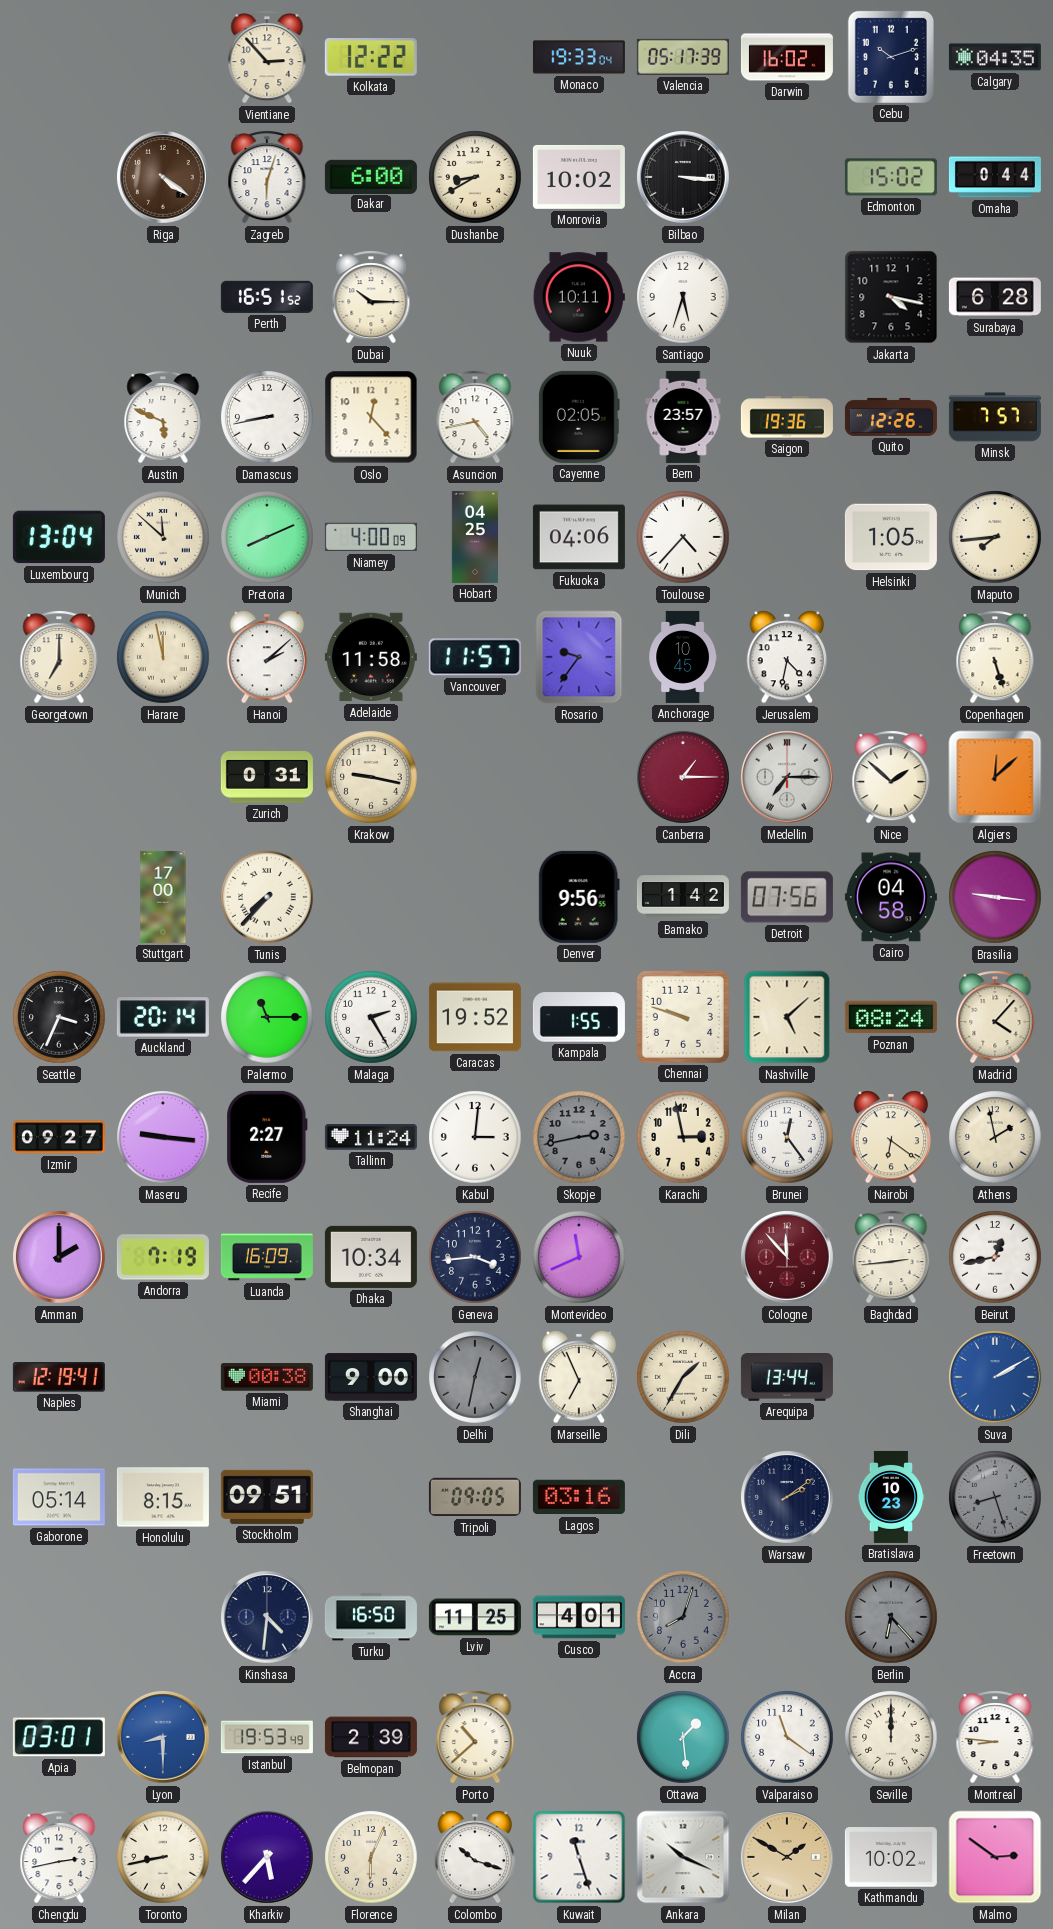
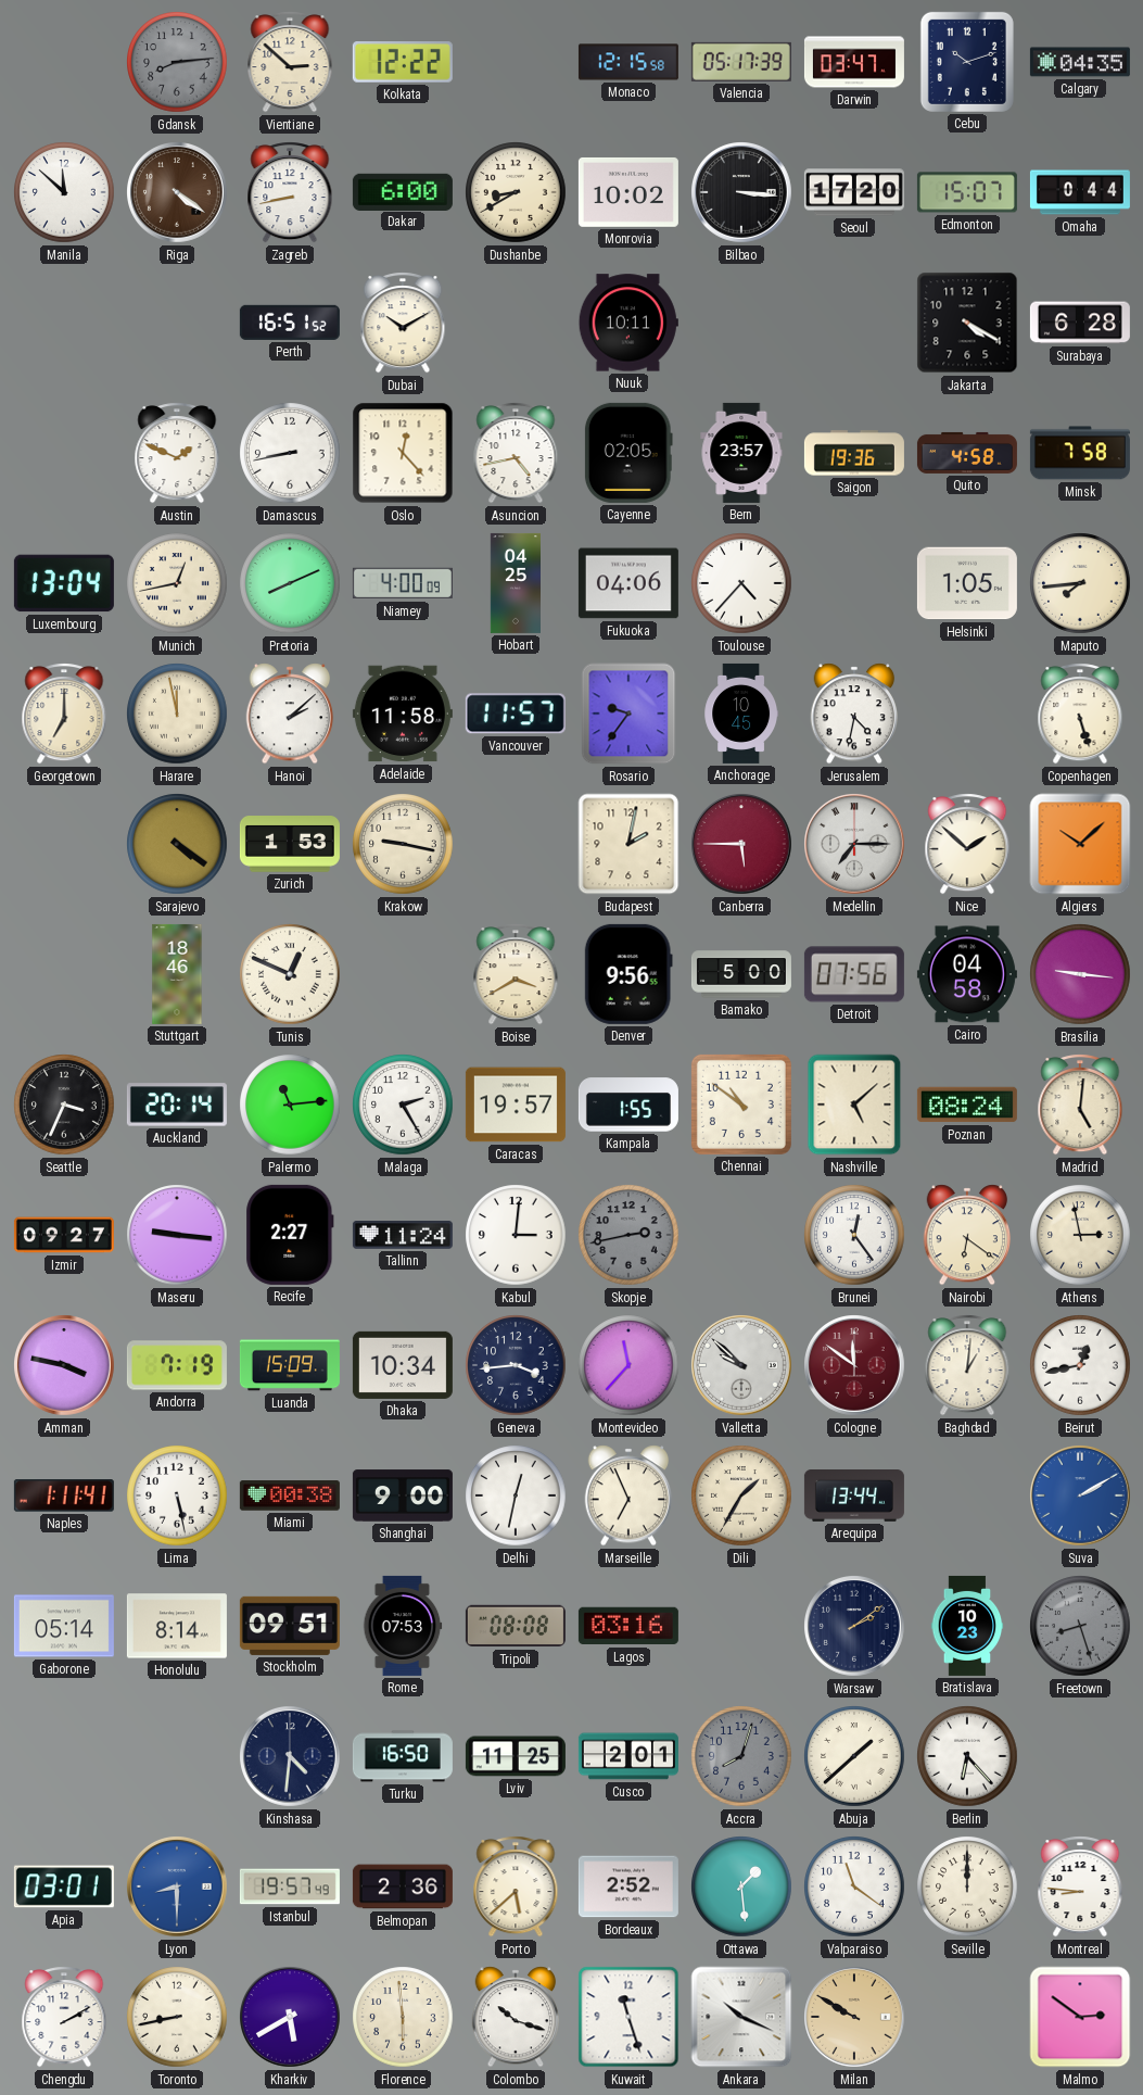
Gdansk: none -> 8:14 (177, 62)
Vientiane: 2:53 -> 2:52 (290, 62)
Monaco: 19:33 -> 12:15 (628, 62)
Darwin: 16:02 -> 03:47 (854, 62)
Manila: none -> 11:52 (64, 192)
Zagreb: 6:03 -> 8:43 (290, 192)
Seoul: none -> 17:20 (854, 192)
Edmonton: 15:02 -> 15:07 (967, 192)
Dubai: 10:15 -> 10:10 (403, 323)
Santiago: 5:33 -> none (683, 297)
Jakarta: 4:17 -> 4:20 (967, 323)
Austin: 5:49 -> 1:49 (177, 453)
Quito: 12:26 -> 4:58 (967, 453)
Minsk: 7:57 -> 7:58 (1080, 453)
Munich: 11:52 -> 12:43 (177, 583)
Sarajevo: none -> 4:21 (177, 844)
Zurich: 0:31 -> 1:53 (290, 845)
Budapest: none -> 2:02 (628, 844)
Canberra: 1:15 -> 5:45 (742, 845)
Algiers: 12:08 -> 10:08 (1080, 844)
Stuttgart: 17:00 -> 18:46 (177, 974)
Tunis: 7:37 -> 12:49 (290, 974)
Boise: none -> 3:40 (516, 974)
Bamako: 1:42 -> 5:00 (741, 974)
Palermo: 11:15 -> 11:14 (290, 1105)
Caracas: 19:52 -> 19:57 (516, 1105)
Chennai: 9:48 -> 10:51 (741, 1105)
Madrid: 4:07 -> 5:01 (1080, 1105)
Karachi: 2:58 -> none (683, 1137)
Athens: 1:58 -> 2:58 (1080, 1235)
Amman: 2:00 -> 3:47 (65, 1366)
Luanda: 16:09 -> 15:09 (290, 1365)
Montevideo: 11:41 -> 11:37 (628, 1365)
Valletta: none -> 9:52 (742, 1366)
Cologne: 11:53 -> 11:51 (855, 1366)
Baghdad: 2:44 -> 1:01 (967, 1365)
Naples: 12:19 -> 1:11 (64, 1495)
Lima: none -> 5:28 (177, 1495)
Delhi dial: grey -> white (516, 1495)
Honolulu: 8:15 -> 8:14 (177, 1626)
Rome: none -> 07:53 (403, 1626)
Tripoli: 09:05 -> 08:08 (516, 1626)
Cusco: 4:01 -> 2:01 (628, 1756)
Abuja: none -> 1:38 (854, 1756)
Berlin dial: grey -> white (967, 1756)
Istanbul: 19:53 -> 19:57 (290, 1886)
Belmopan: 2:39 -> 2:36 (403, 1886)
Porto: 10:38 -> 5:38 (516, 1886)
Bordeaux: none -> 2:52 (628, 1886)
Chengdu: 2:43 -> 2:10 (64, 2017)
Kharkiv: 5:37 -> 5:40 (291, 2018)
Florence: 6:04 -> 5:59 (403, 2017)
Milan: 1:50 -> 9:50 (855, 2018)
Kathmandu: 10:02 -> none (891, 1857)
